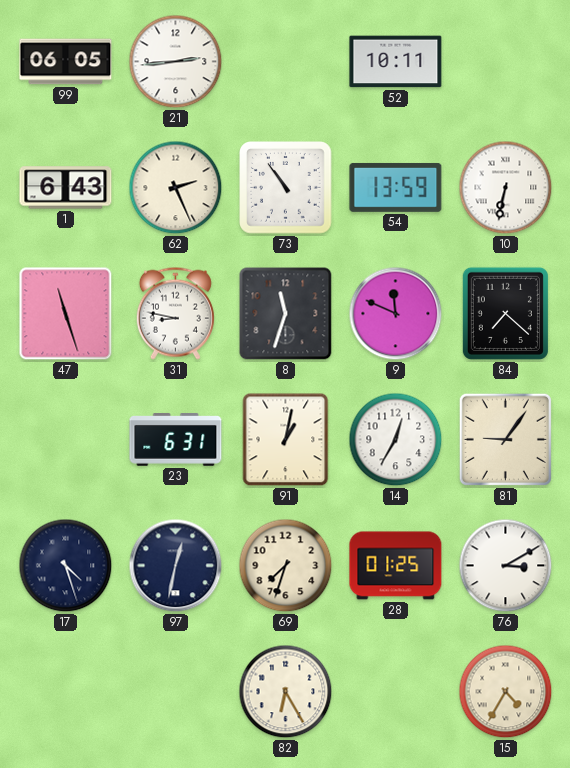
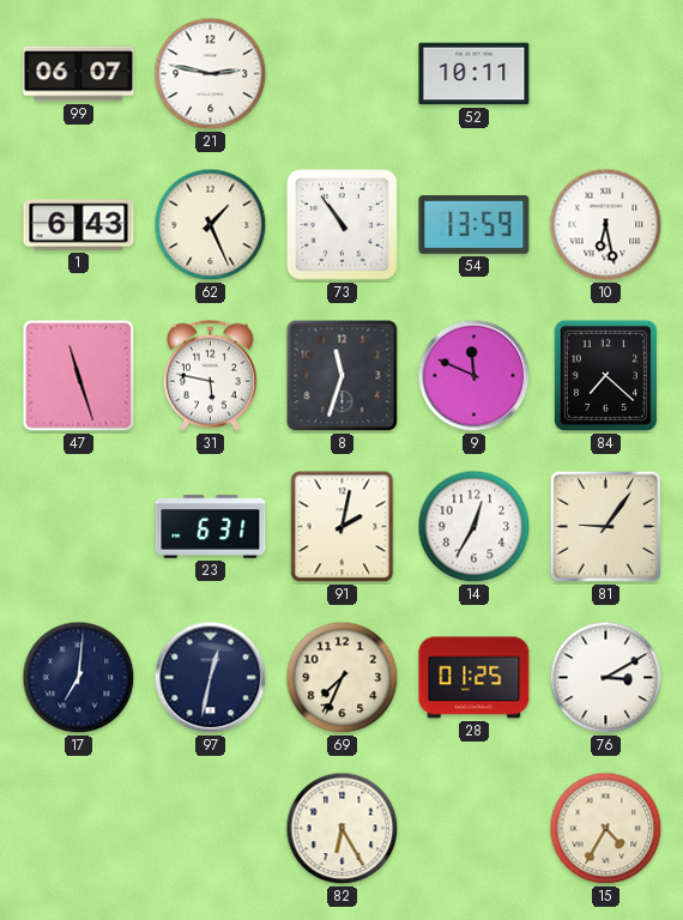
99: 06:05 -> 06:07 (79, 74)
21: 2:44 -> 2:47 (211, 74)
62: 2:26 -> 1:26 (211, 225)
10: 6:32 -> 6:28 (606, 225)
31: 8:47 -> 5:47 (210, 375)
91: 1:02 -> 2:02 (343, 527)
17: 4:27 -> 7:01 (79, 678)
69: 7:33 -> 7:34 (343, 678)
